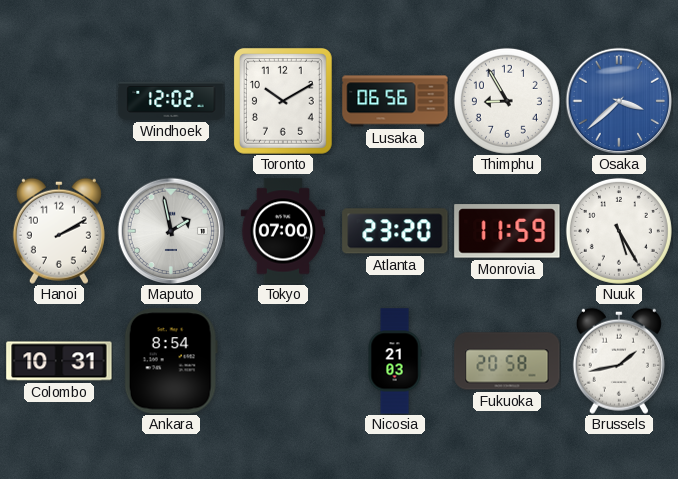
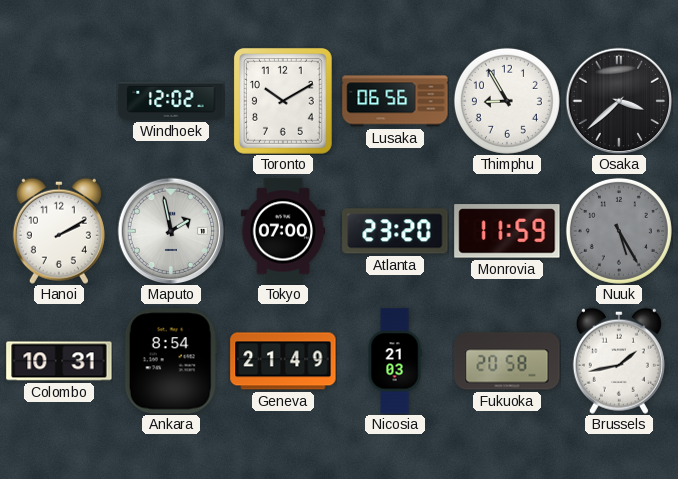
Osaka dial: blue -> black (619, 101)
Nuuk dial: white -> grey (619, 231)
Geneva: none -> 21:49 (283, 361)
